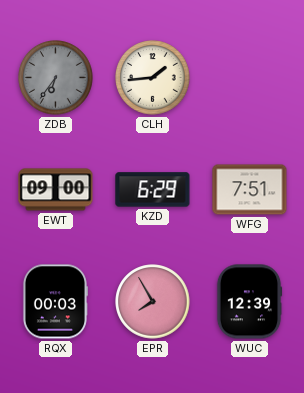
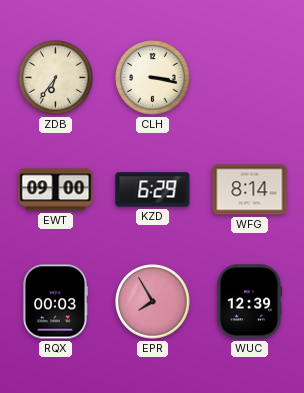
ZDB dial: grey -> cream (56, 78)
CLH: 1:44 -> 3:17 (153, 78)
WFG: 7:51 -> 8:14 (250, 190)
